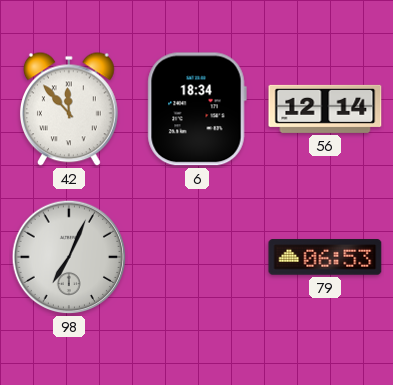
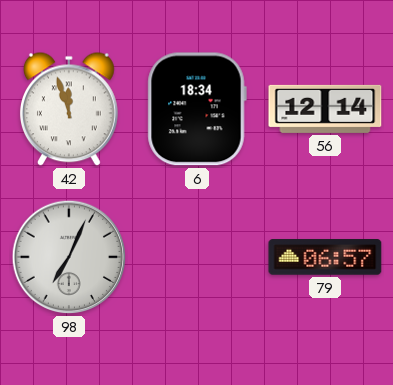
42: 11:53 -> 11:57 (69, 109)
79: 06:53 -> 06:57 (325, 257)
